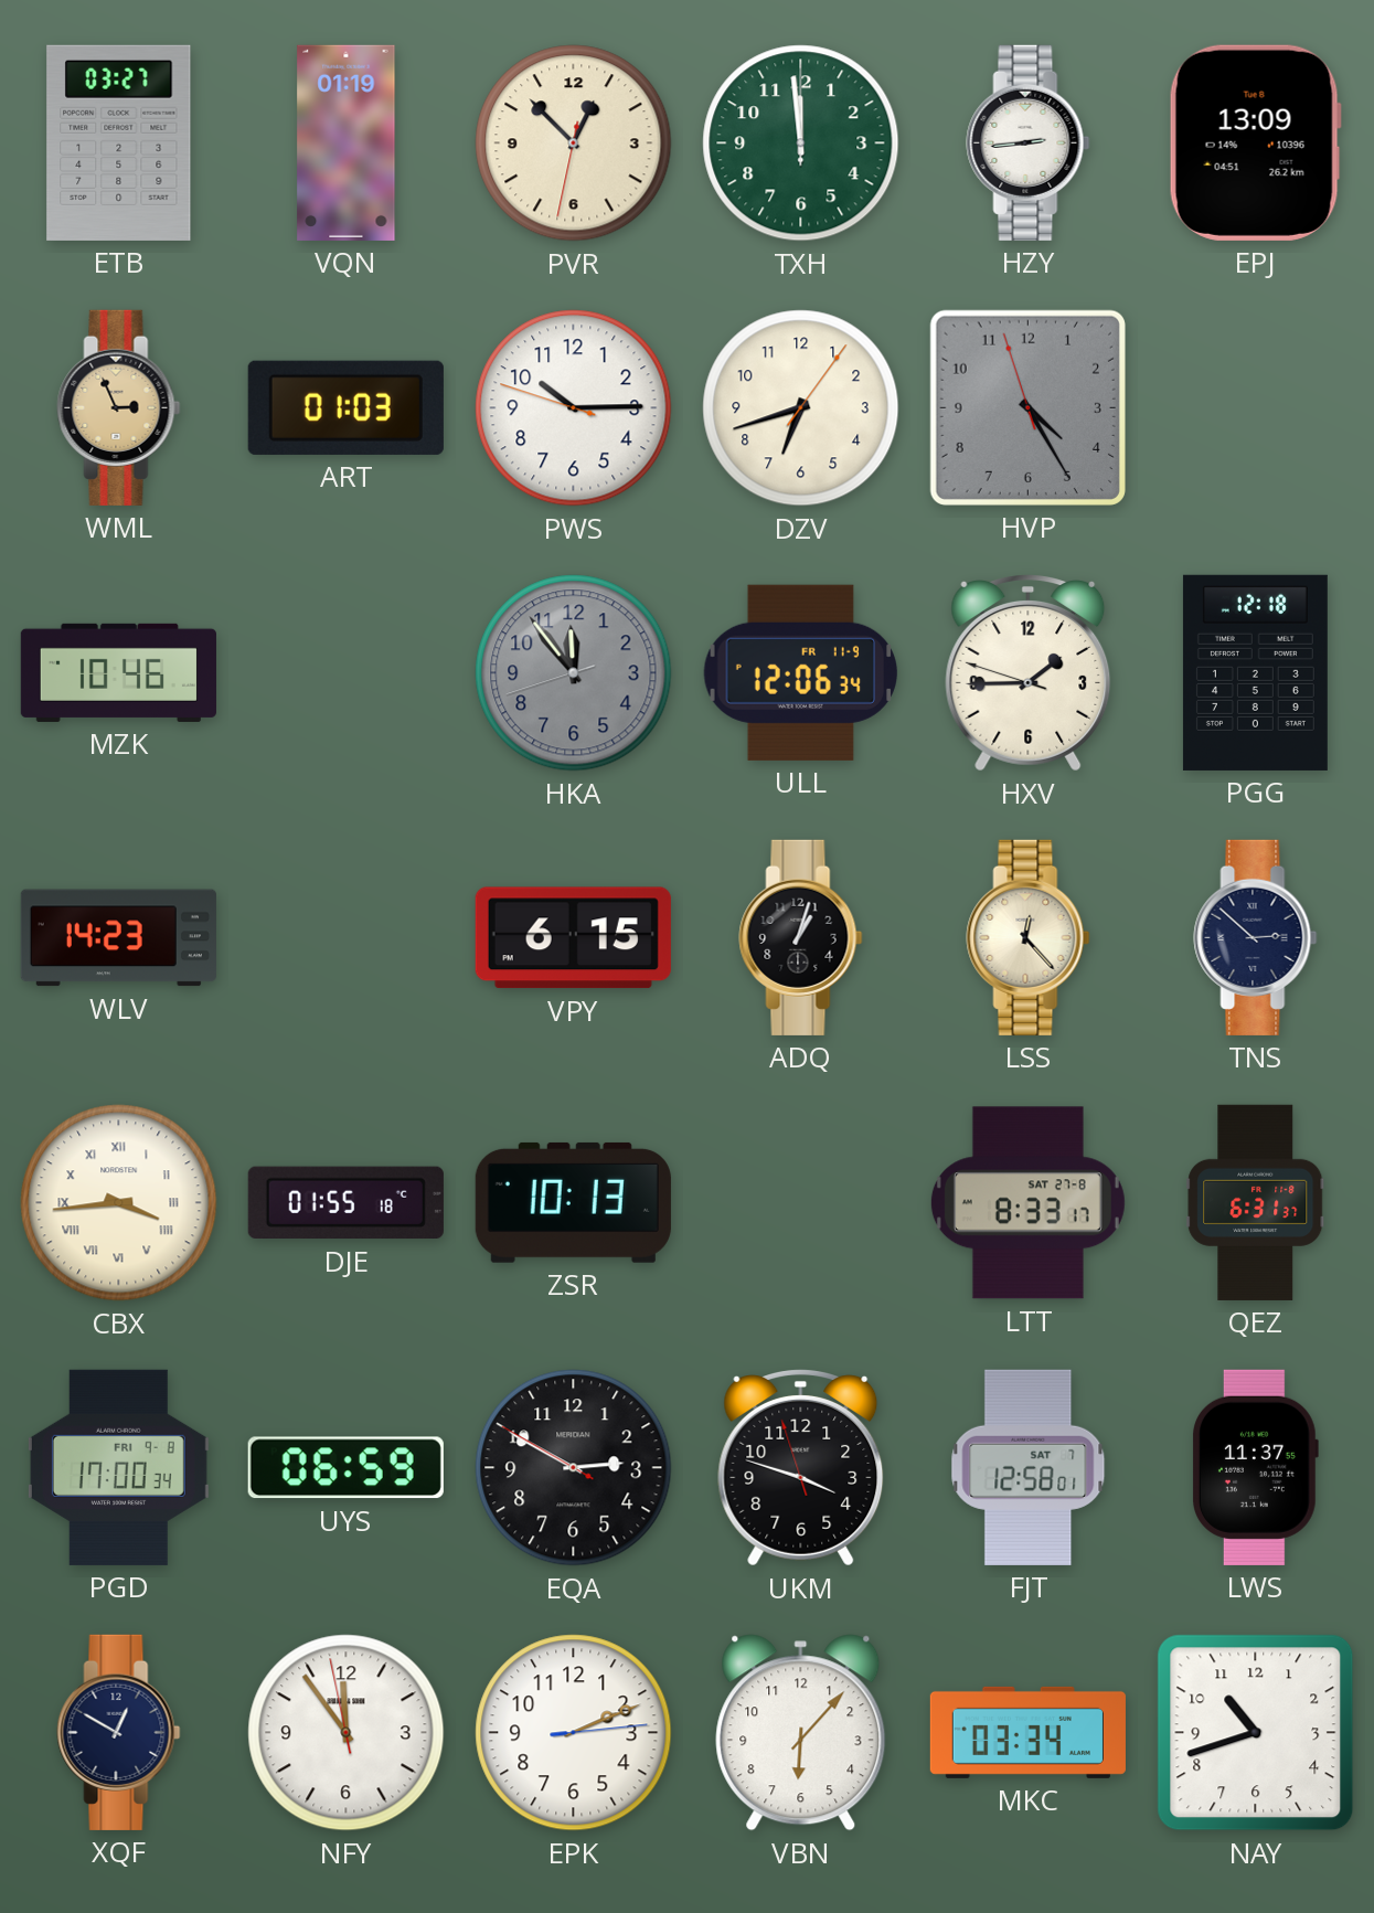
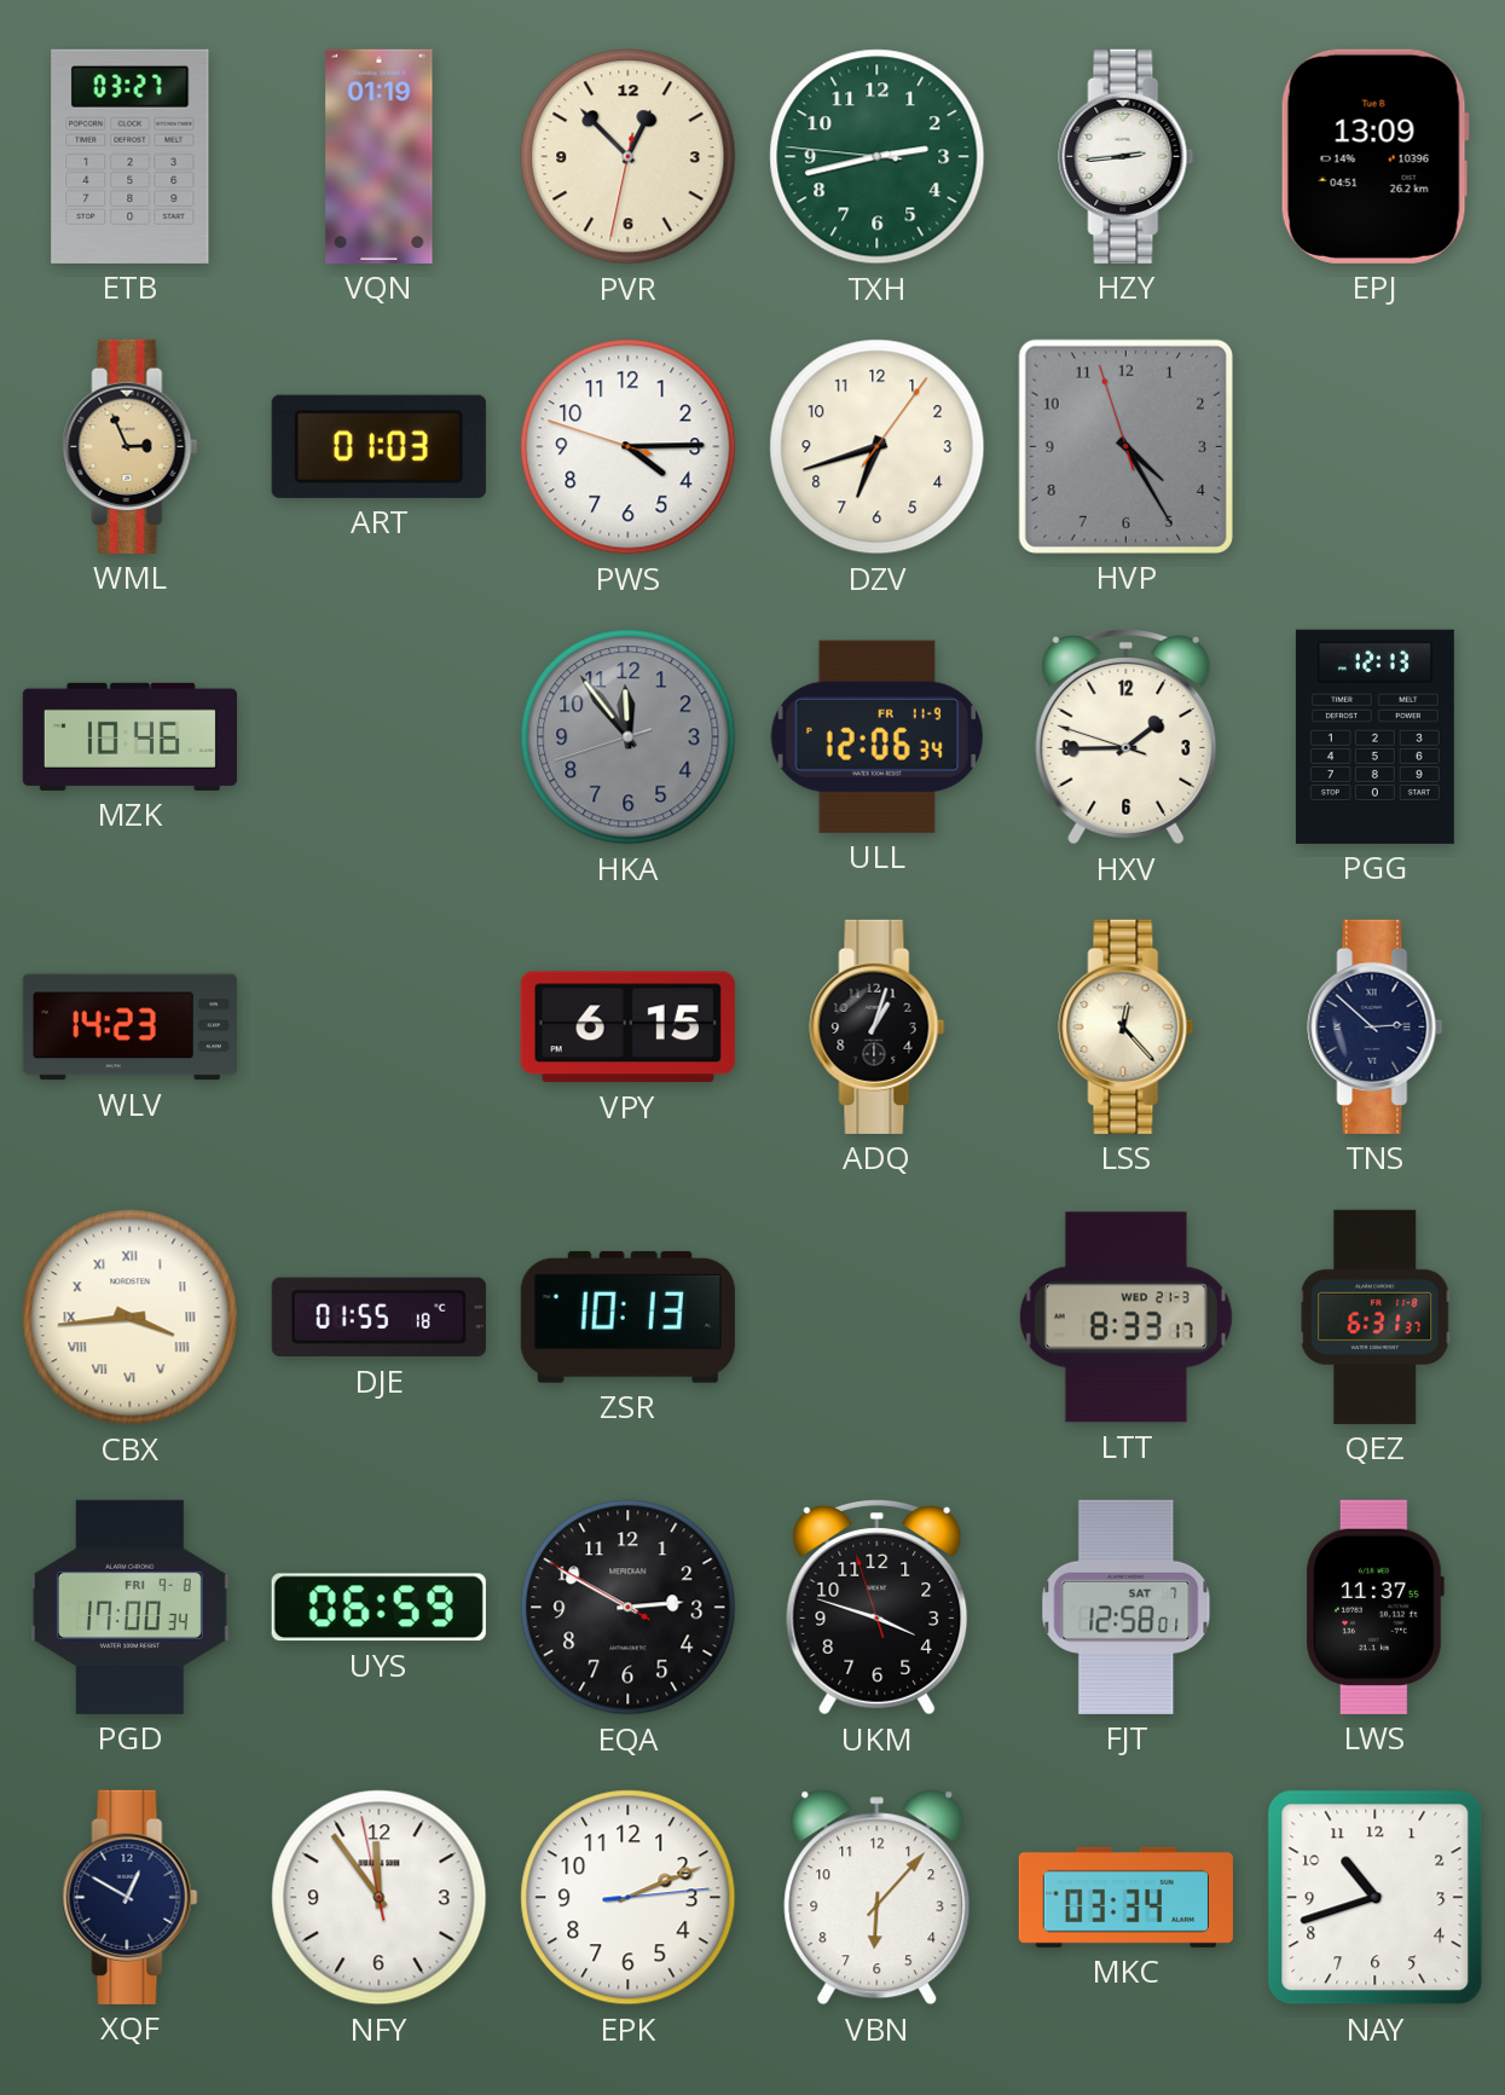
TXH: 11:59 -> 2:42 (878, 157)
PWS: 10:14 -> 4:14 (629, 447)
PGG: 12:18 -> 12:13 (1374, 736)
LTT date: SAT 27-8 -> WED 21-3 (1125, 1318)
